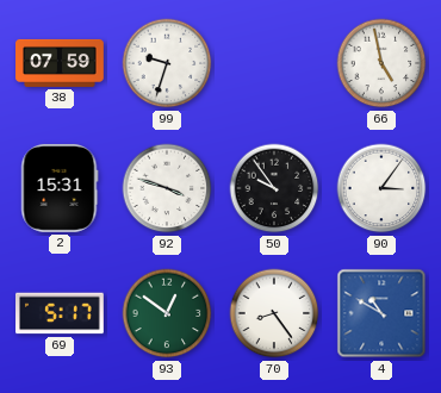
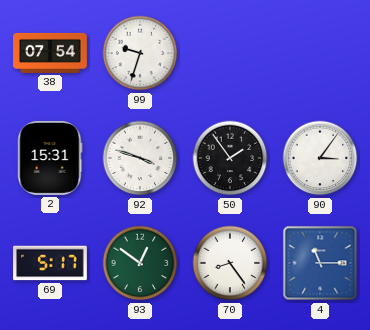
38: 07:59 -> 07:54 (51, 53)
66: 4:58 -> none (381, 63)
50: 9:54 -> 1:54 (230, 158)
4: 10:50 -> 11:15 (320, 263)
